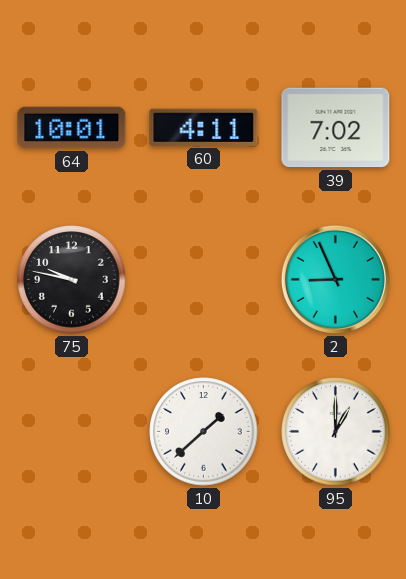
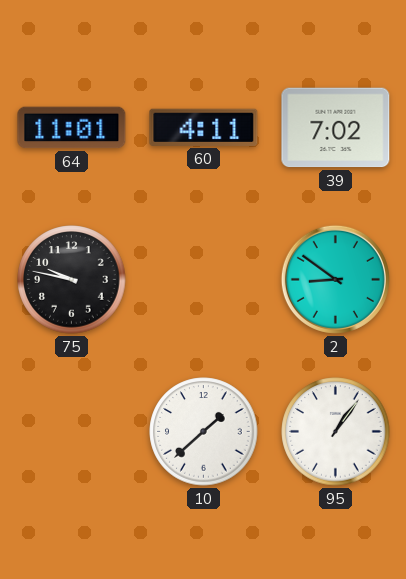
64: 10:01 -> 11:01 (72, 128)
2: 8:56 -> 8:51 (335, 279)
95: 1:00 -> 1:06 (336, 432)
